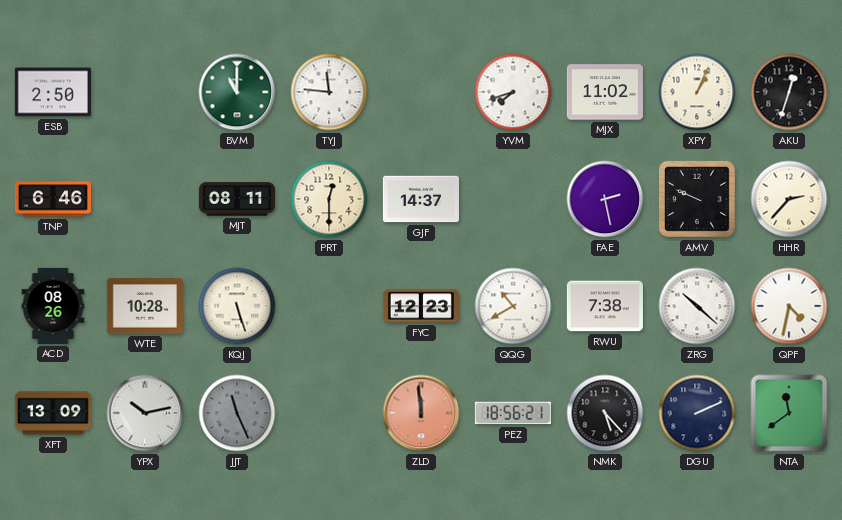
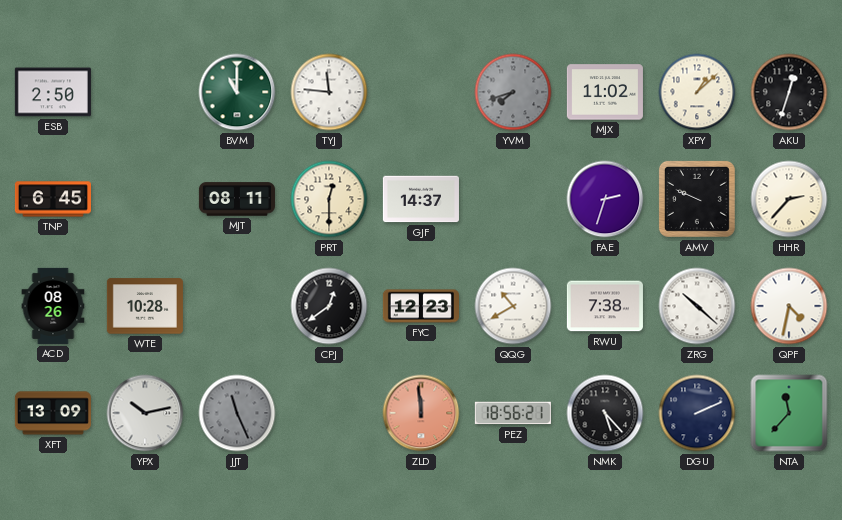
YVM dial: white -> grey (513, 92)
XPY: 1:04 -> 1:08 (697, 92)
TNP: 6:46 -> 6:45 (53, 199)
FAE: 2:28 -> 2:33 (605, 199)
KQJ: 5:27 -> none (237, 306)
CPJ: none -> 12:39 (329, 306)
NTA: 11:39 -> 11:37 (789, 413)
